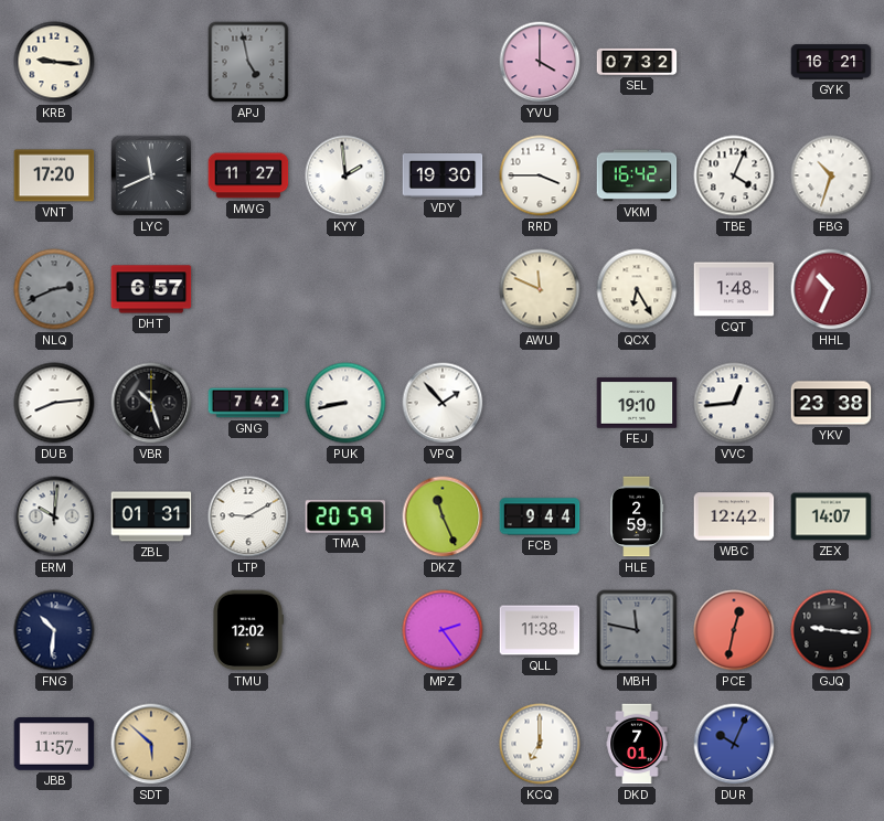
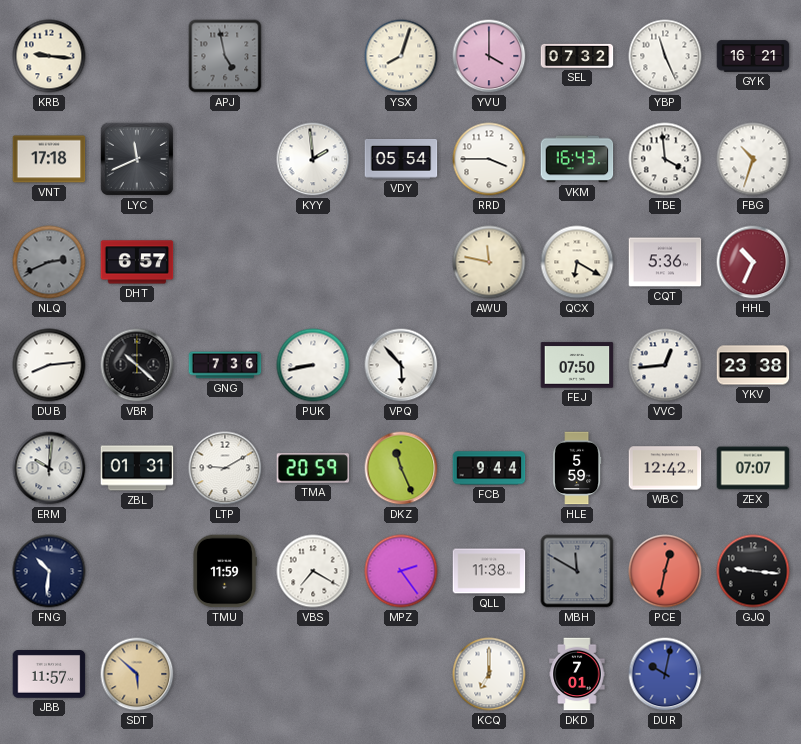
YSX: none -> 8:03 (401, 56)
YBP: none -> 11:26 (665, 56)
VNT: 17:20 -> 17:18 (49, 159)
MWG: 11:27 -> none (248, 175)
VDY: 19:30 -> 05:54 (401, 159)
VKM: 16:42 -> 16:43 (577, 159)
TBE: 4:04 -> 3:59 (665, 159)
AWU: 11:49 -> 11:47 (489, 262)
QCX: 6:25 -> 6:20 (577, 262)
CQT: 1:48 -> 5:36 (665, 262)
VBR: 10:27 -> 10:22 (137, 365)
GNG: 7:42 -> 7:36 (225, 365)
VPQ: 1:53 -> 5:53 (401, 365)
FEJ: 19:10 -> 07:50 (577, 365)
HLE: 2:59 -> 5:59 (577, 468)
ZEX: 14:07 -> 07:07 (753, 468)
TMU: 12:02 -> 11:59 (225, 571)
VBS: none -> 7:20 (313, 571)
MBH: 11:47 -> 11:50 (577, 571)
DUR: 10:04 -> 10:02 (665, 674)
